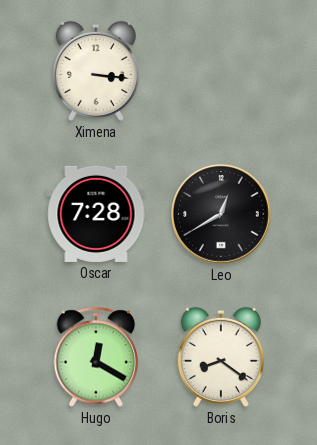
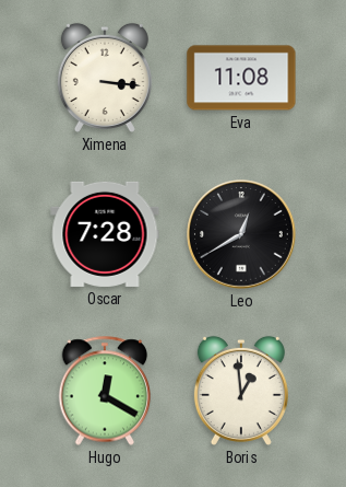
Eva: none -> 11:08 (241, 78)
Boris: 8:21 -> 12:59 (241, 391)
